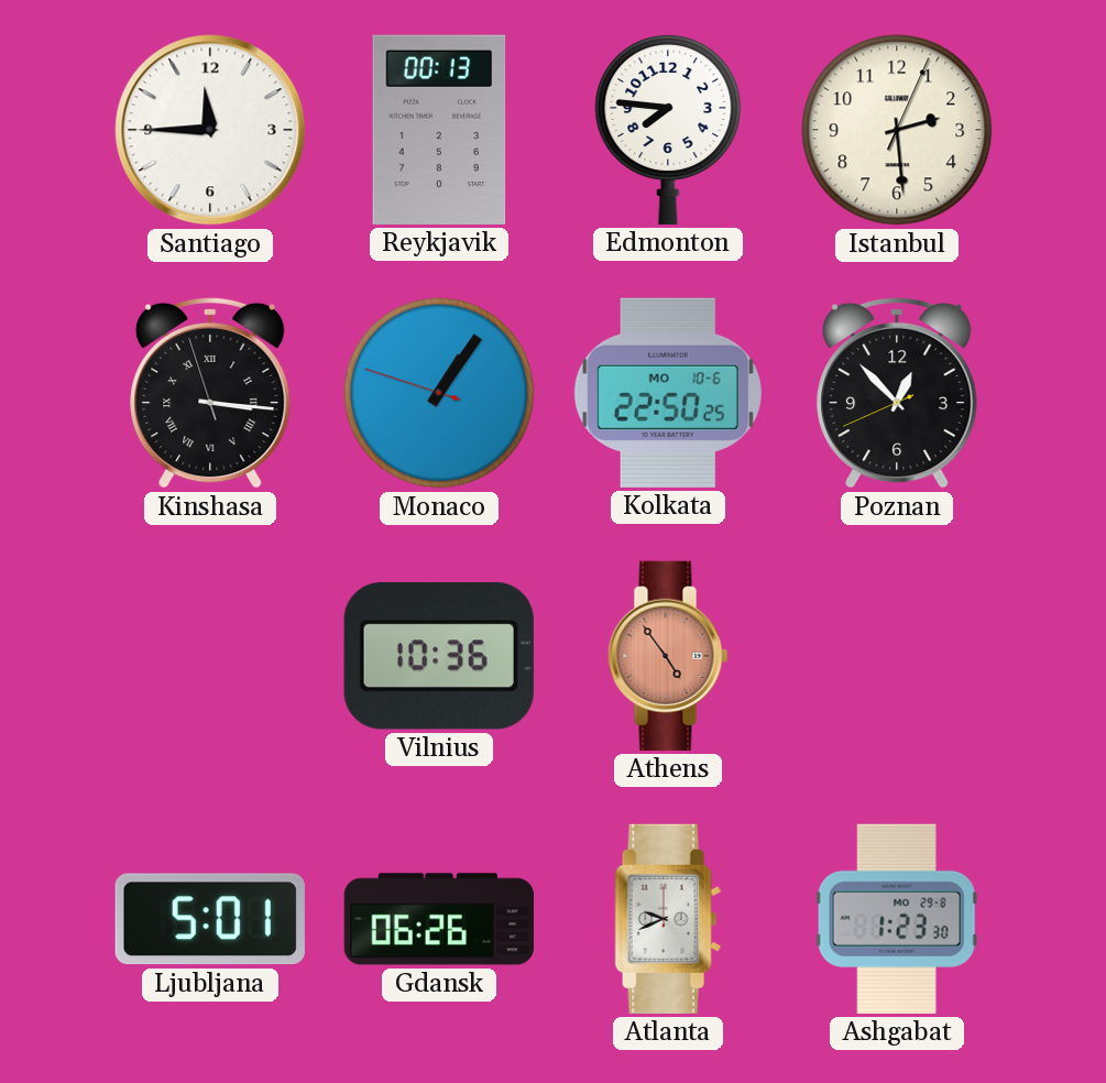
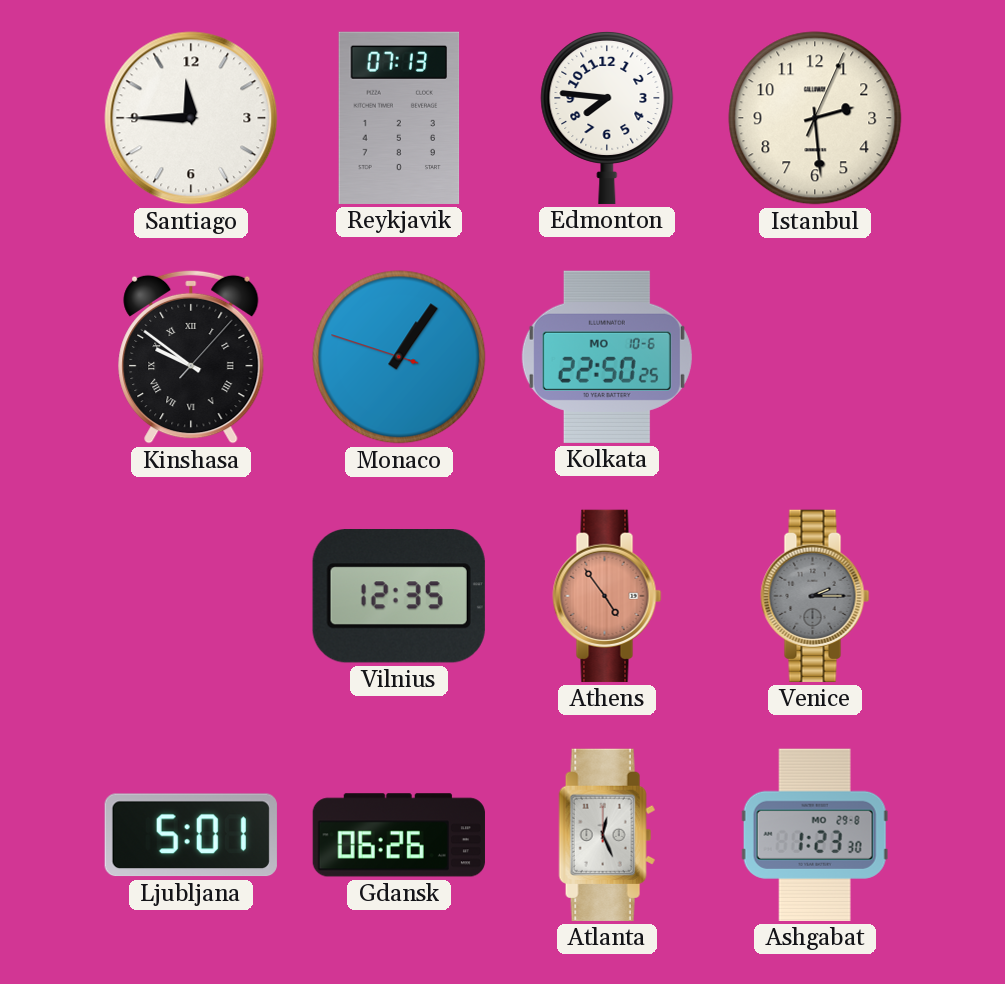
Reykjavik: 00:13 -> 07:13 (399, 118)
Kinshasa: 3:15 -> 9:51 (191, 357)
Poznan: 12:52 -> none (897, 393)
Vilnius: 10:36 -> 12:35 (399, 597)
Venice: none -> 2:15 (815, 596)
Atlanta: 9:41 -> 12:26 (607, 835)
